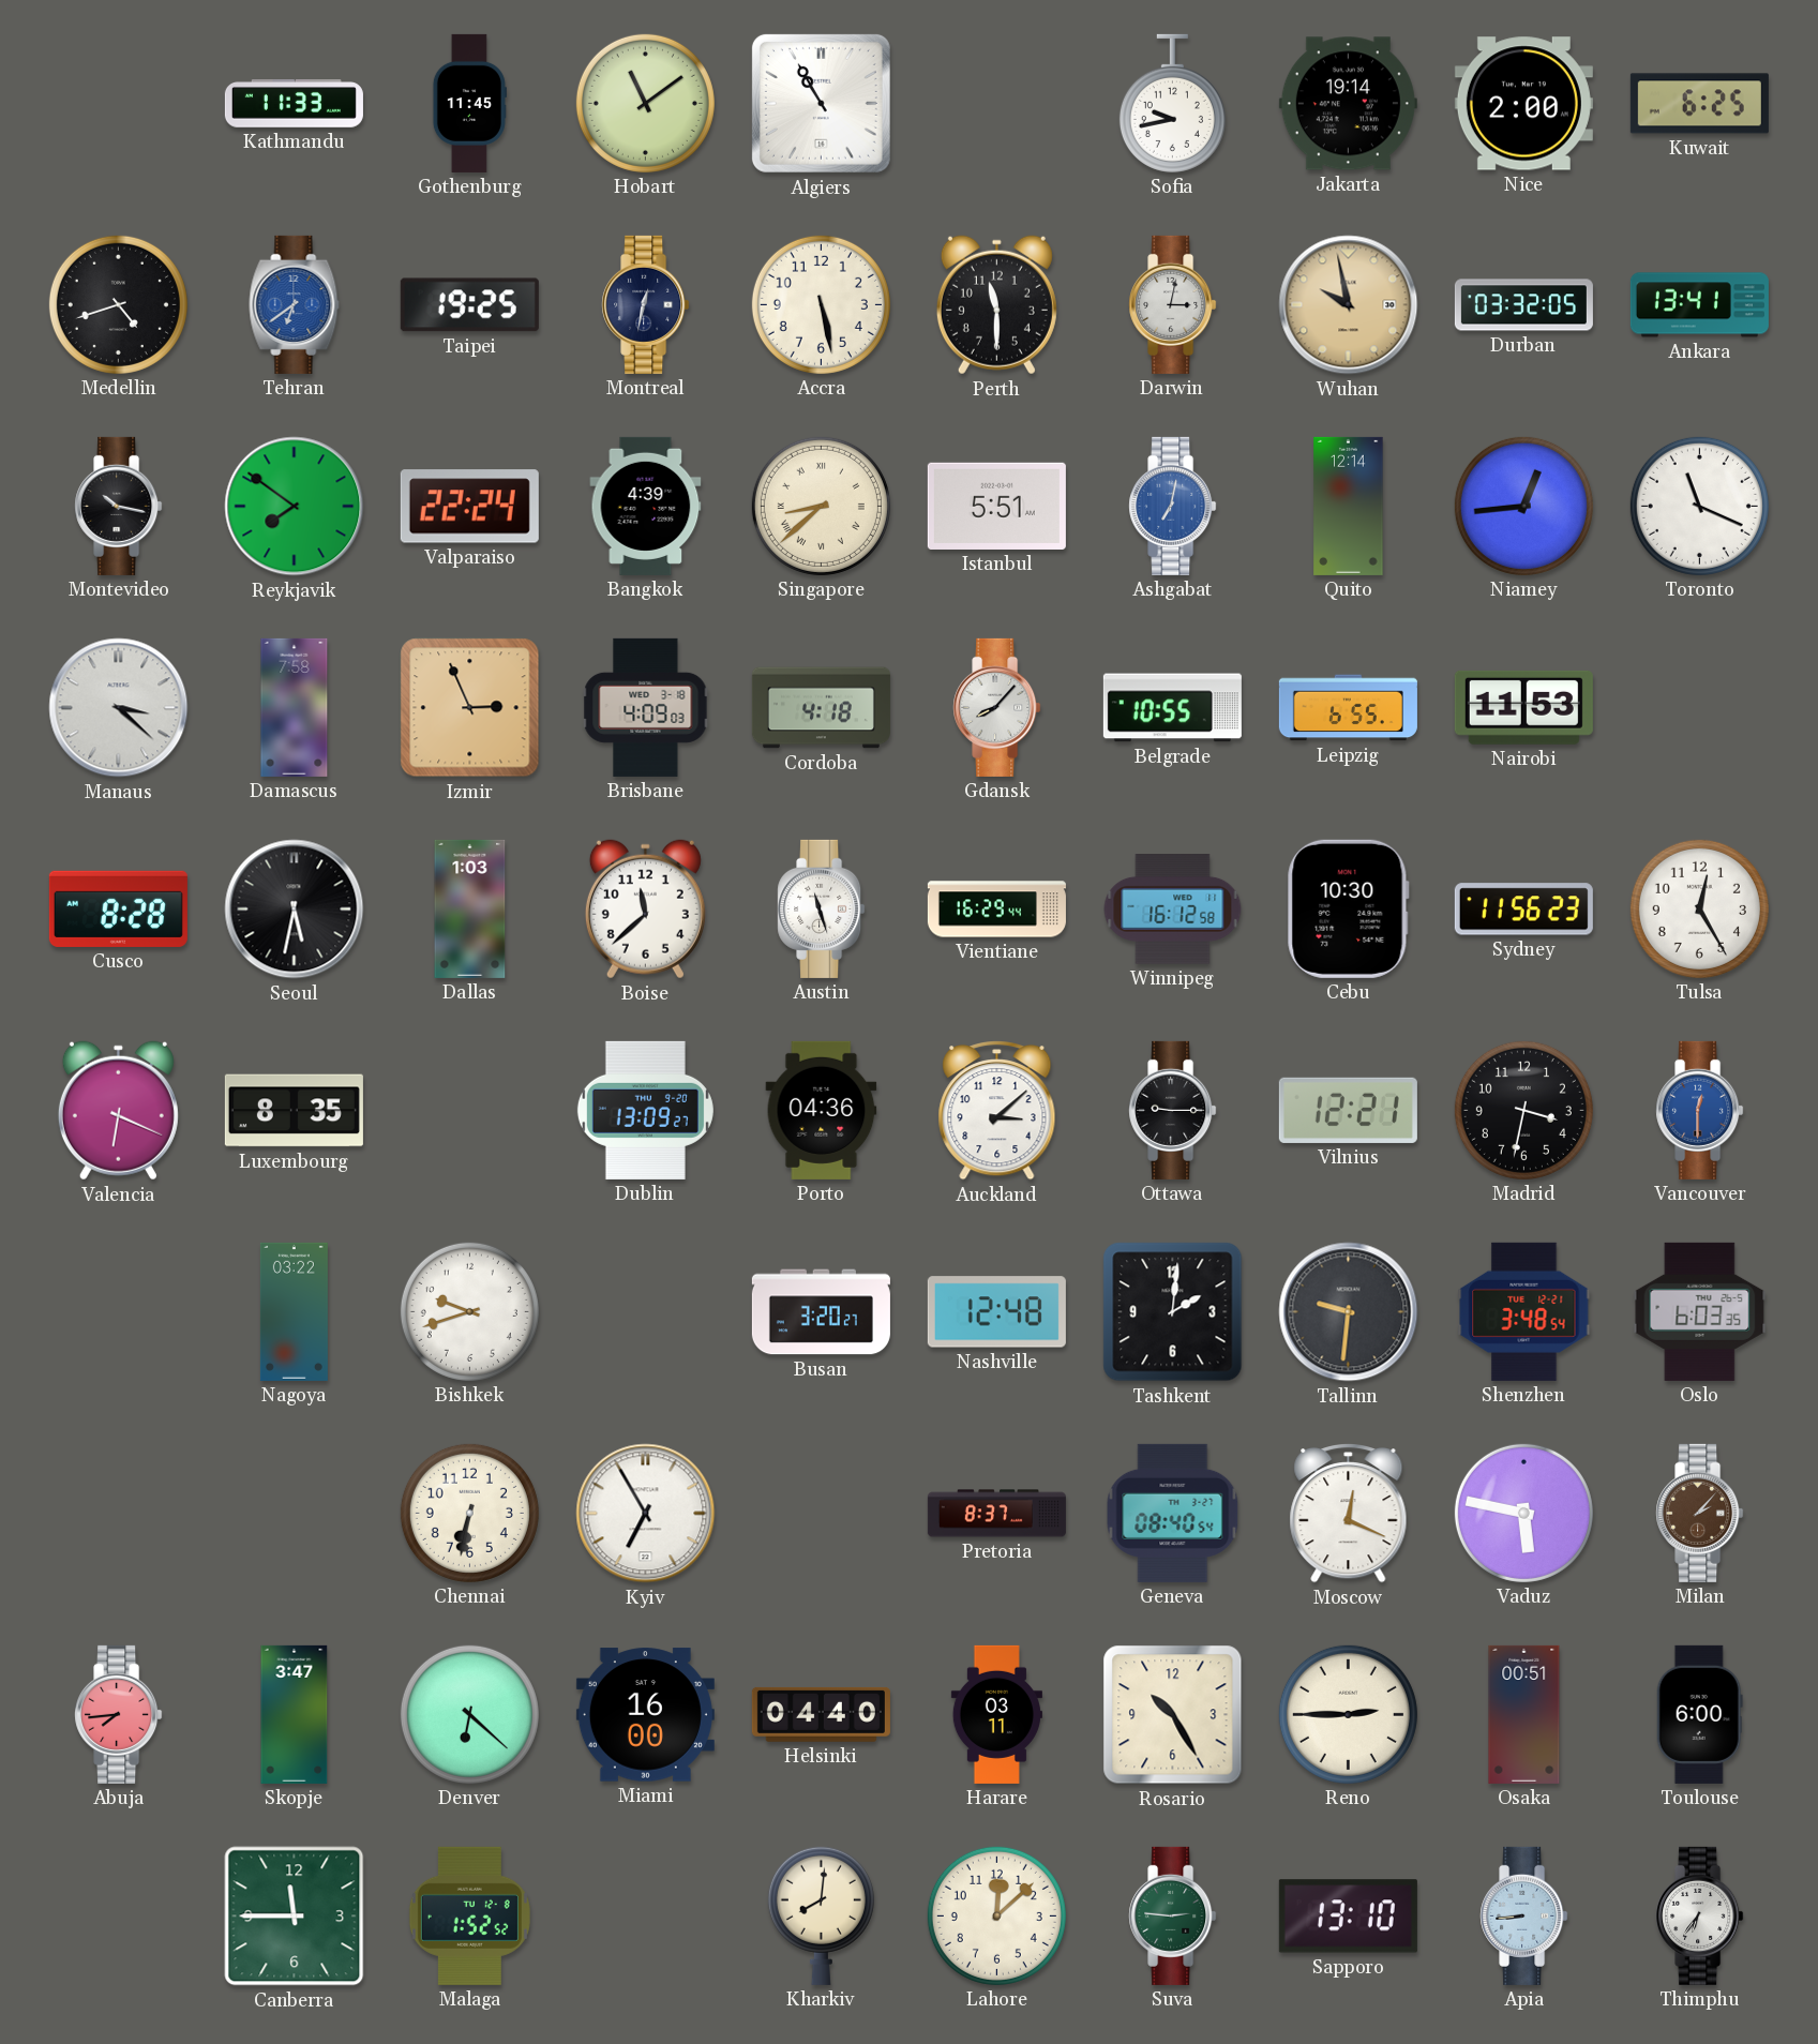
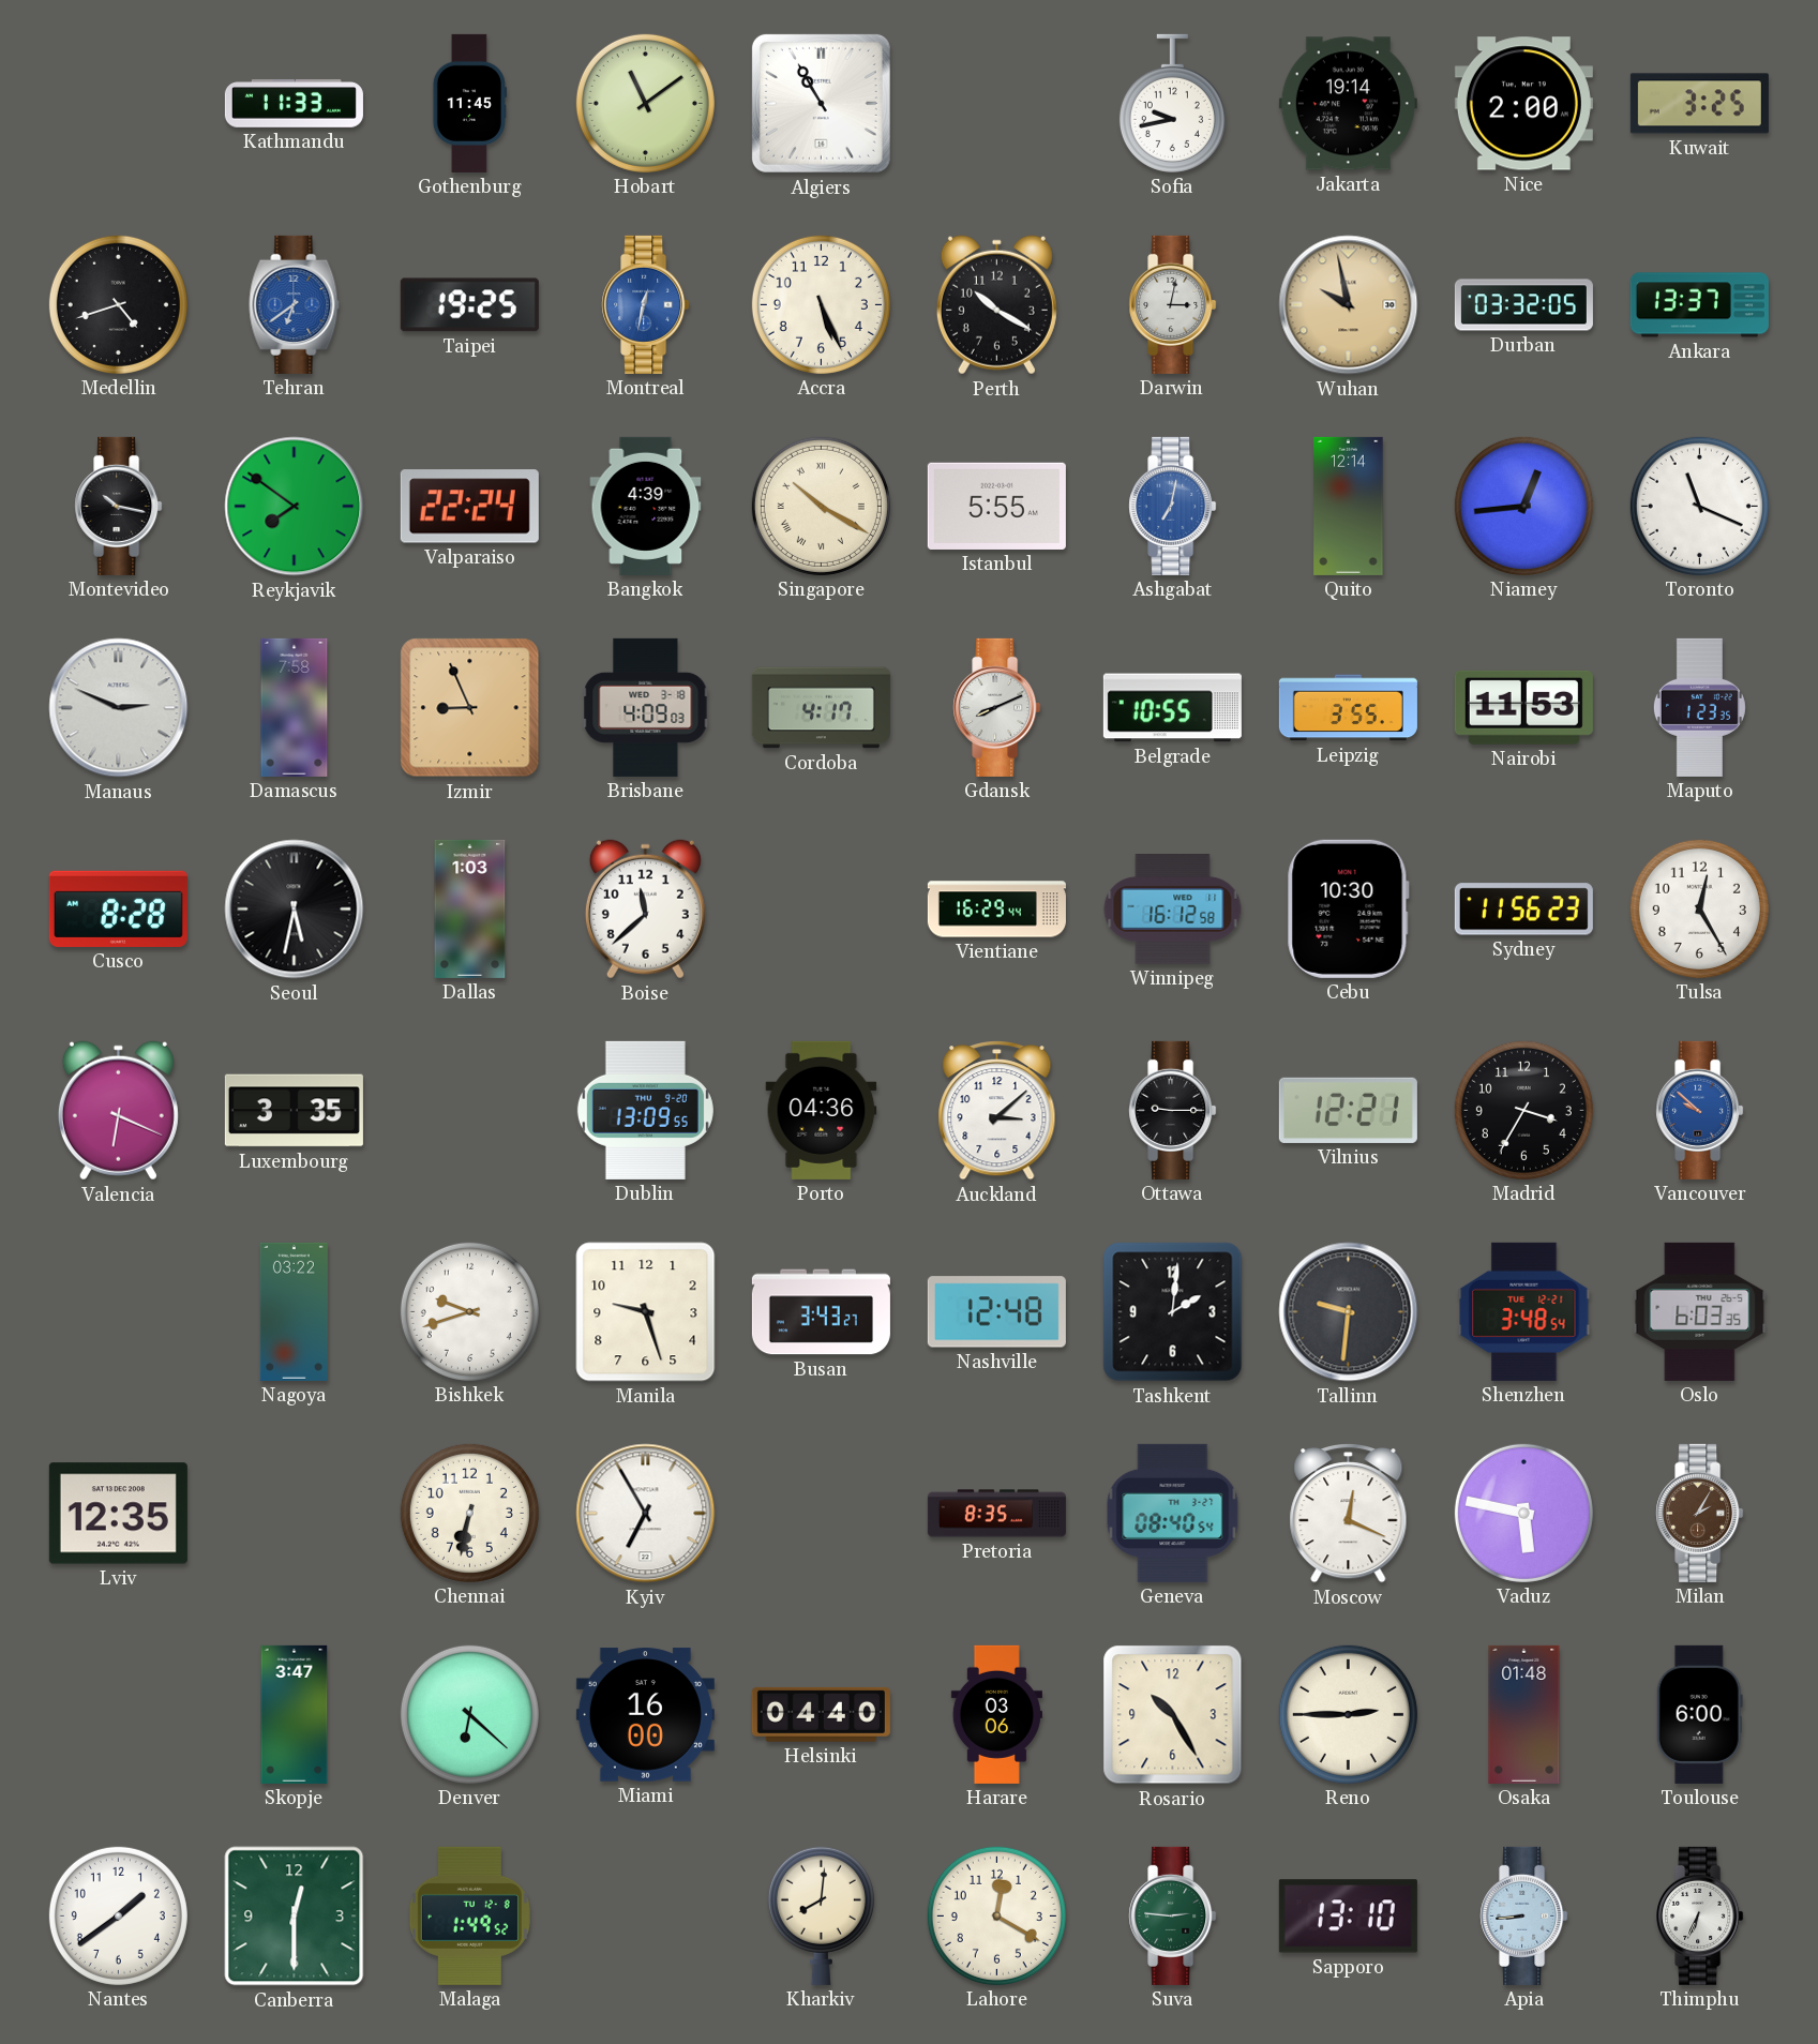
Kuwait: 6:25 -> 3:25 (1699, 104)
Montreal dial: navy -> blue (646, 304)
Accra: 5:28 -> 5:26 (821, 304)
Perth: 11:30 -> 10:20 (996, 305)
Ankara: 13:41 -> 13:37 (1699, 305)
Singapore: 8:38 -> 10:20 (821, 506)
Istanbul: 5:51 -> 5:55 (996, 506)
Manaus: 3:22 -> 2:49 (119, 708)
Izmir: 2:56 -> 8:56 (470, 708)
Cordoba: 4:18 -> 4:17 (821, 708)
Gdansk: 8:07 -> 8:11 (997, 707)
Leipzig: 6:55 -> 3:55 (1348, 708)
Maputo: none -> 1:23 (1699, 707)
Austin: 11:27 -> none (822, 908)
Luxembourg: 8:35 -> 3:35 (294, 1111)
Dublin: 13:09:27 -> 13:09:55 (645, 1110)
Madrid: 3:32 -> 3:35 (1523, 1110)
Vancouver: 12:30 -> 9:52 (1700, 1110)
Manila: none -> 9:27 (646, 1312)
Busan: 3:20 -> 3:43 (821, 1312)
Lviv: none -> 12:35 (118, 1514)
Pretoria: 8:37 -> 8:35 (996, 1514)
Milan: 2:07 -> 2:05 (1700, 1513)
Abuja: 7:44 -> none (119, 1714)
Harare: 03:11 -> 03:06 (996, 1714)
Osaka: 00:51 -> 01:48 (1524, 1714)
Nantes: none -> 1:39 (118, 1915)
Canberra: 11:45 -> 12:30 (295, 1917)
Malaga: 1:52 -> 1:49 (469, 1915)
Lahore: 12:08 -> 12:20 (996, 1915)
Thimphu: 6:36 -> 6:34 (1700, 1915)
